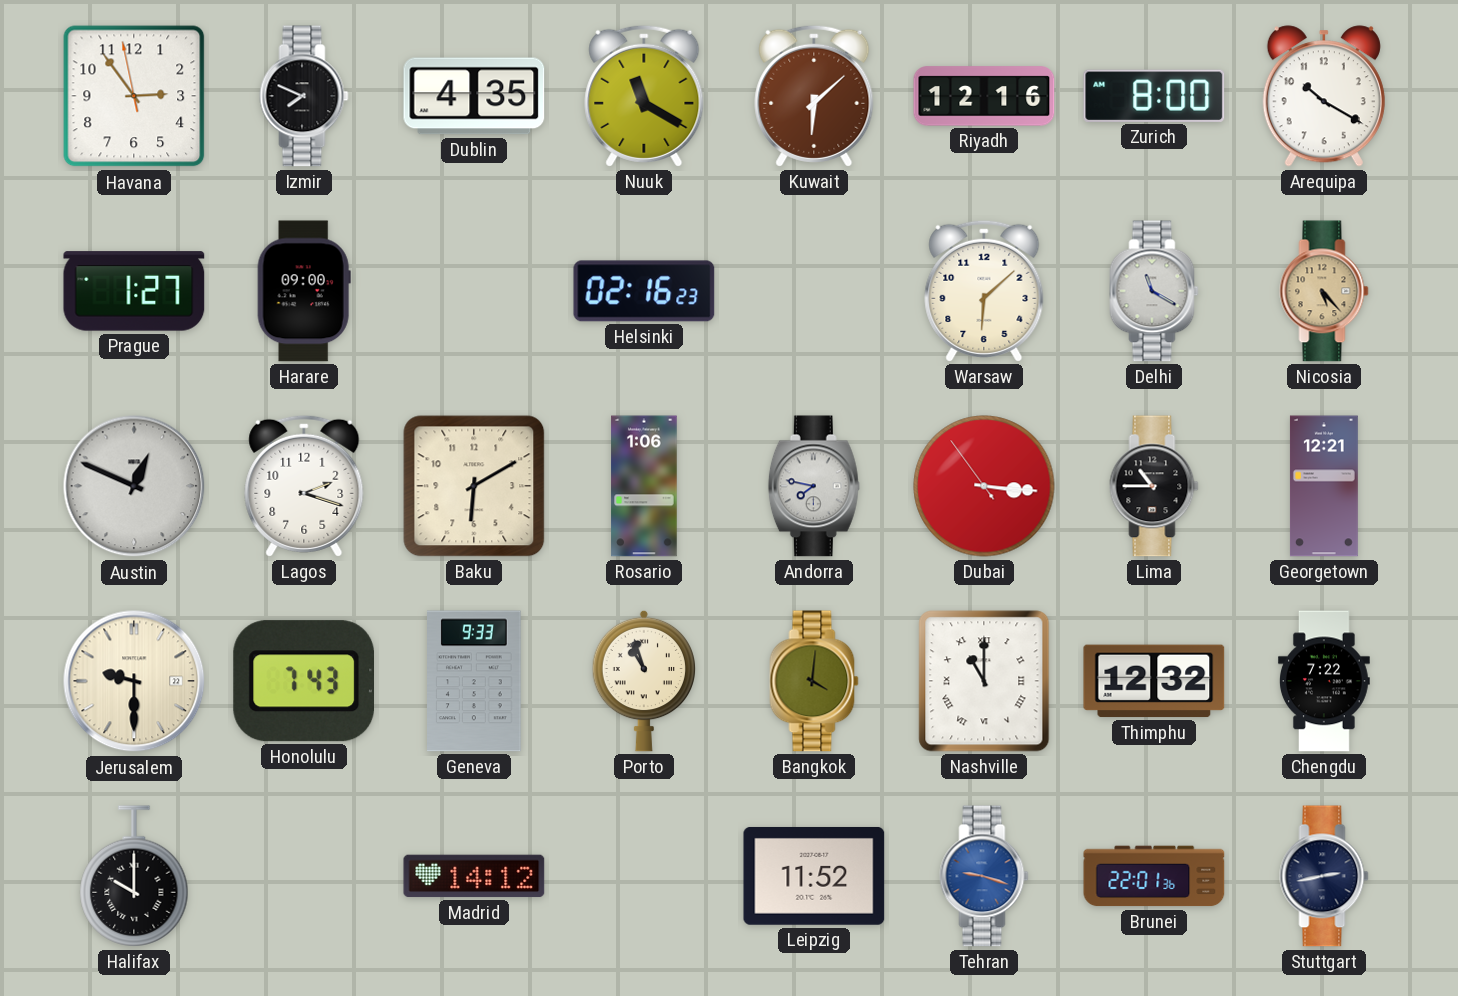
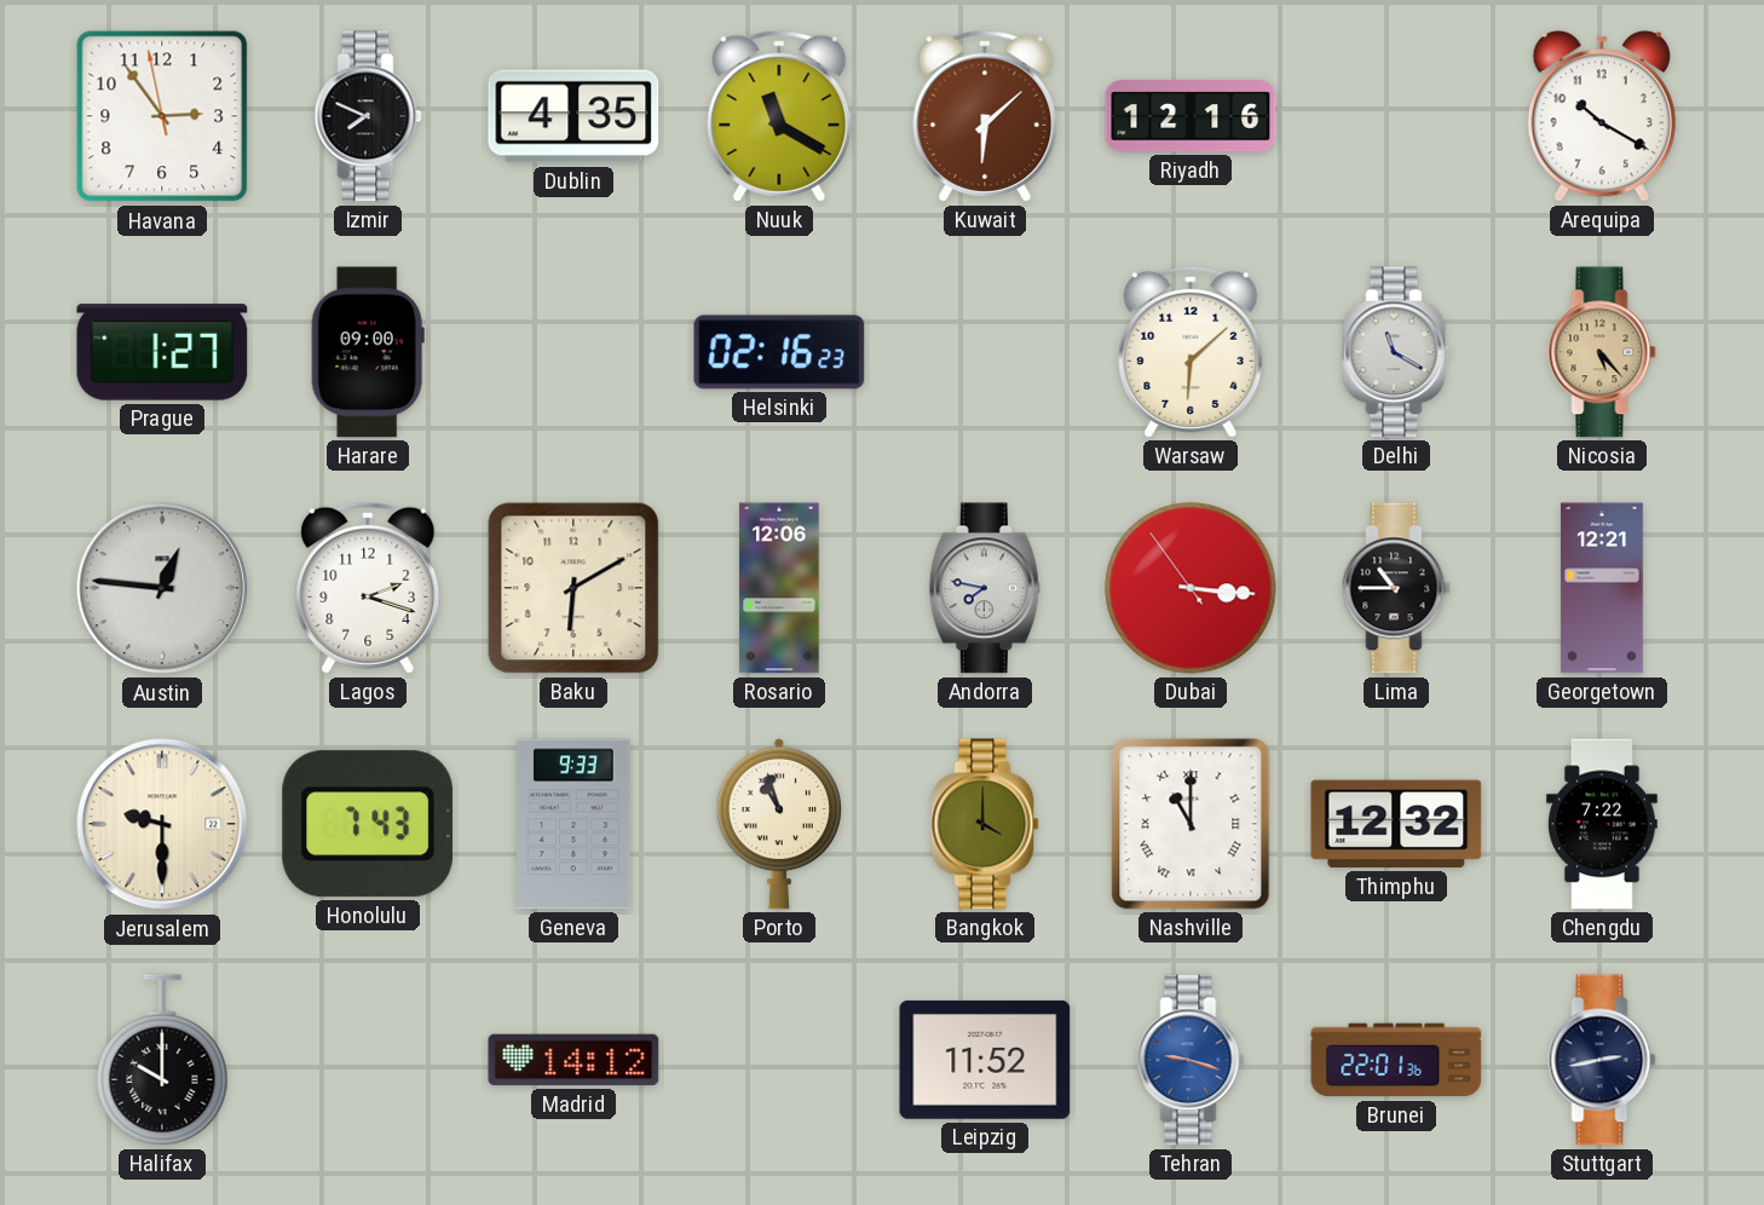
Zurich: 8:00 -> none (1154, 96)
Austin: 12:49 -> 12:46 (162, 588)
Rosario: 1:06 -> 12:06 (779, 588)
Bangkok: 4:01 -> 4:00 (985, 824)
